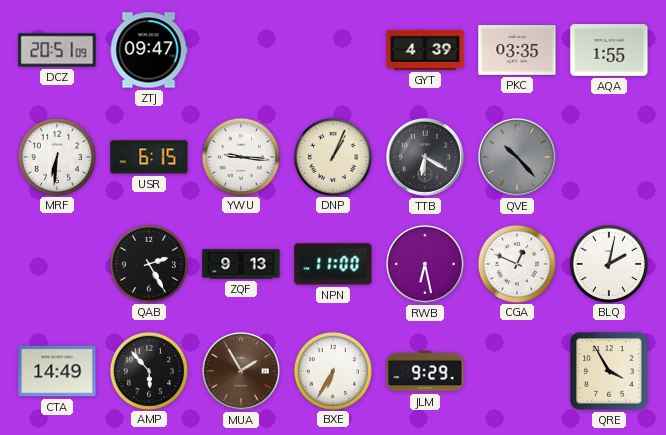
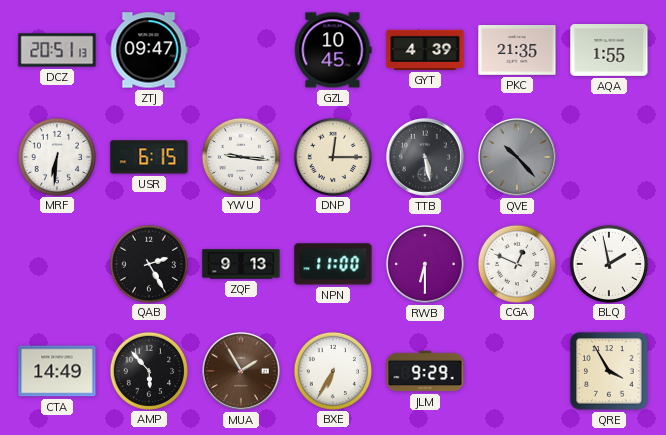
DCZ: 20:51:09 -> 20:51:13 (57, 50)
GZL: none -> 10:45 (333, 50)
PKC: 03:35 -> 21:35 (517, 50)
DNP: 1:04 -> 12:15 (332, 156)
TTB: 6:20 -> 5:28 (425, 157)
RWB: 6:28 -> 6:30 (425, 264)
BLQ: 2:02 -> 1:58 (608, 263)
